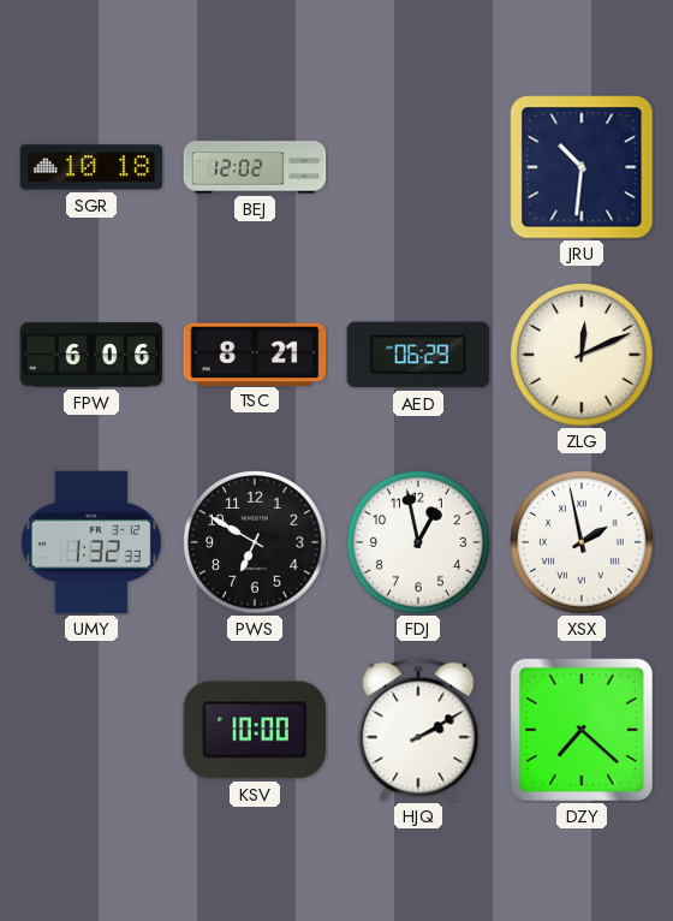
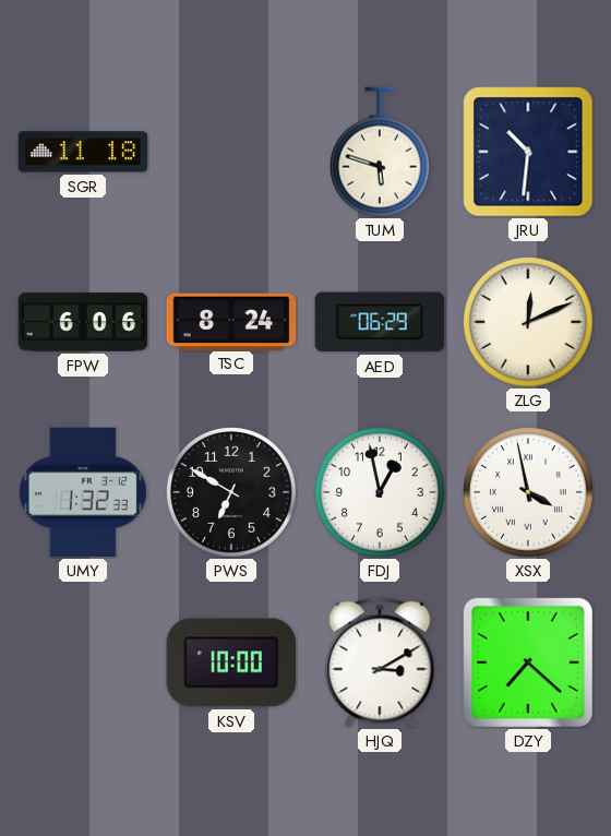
SGR: 10:18 -> 11:18 (83, 152)
BEJ: 12:02 -> none (255, 167)
TUM: none -> 5:48 (380, 152)
TSC: 8:21 -> 8:24 (231, 321)
XSX: 1:58 -> 3:58 (529, 493)
HJQ: 2:10 -> 3:10 (380, 662)
